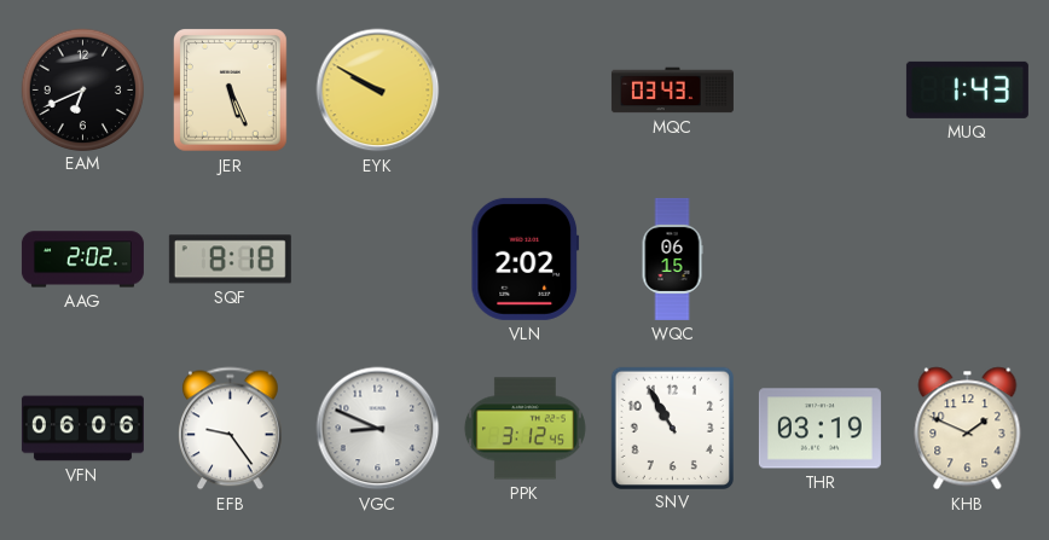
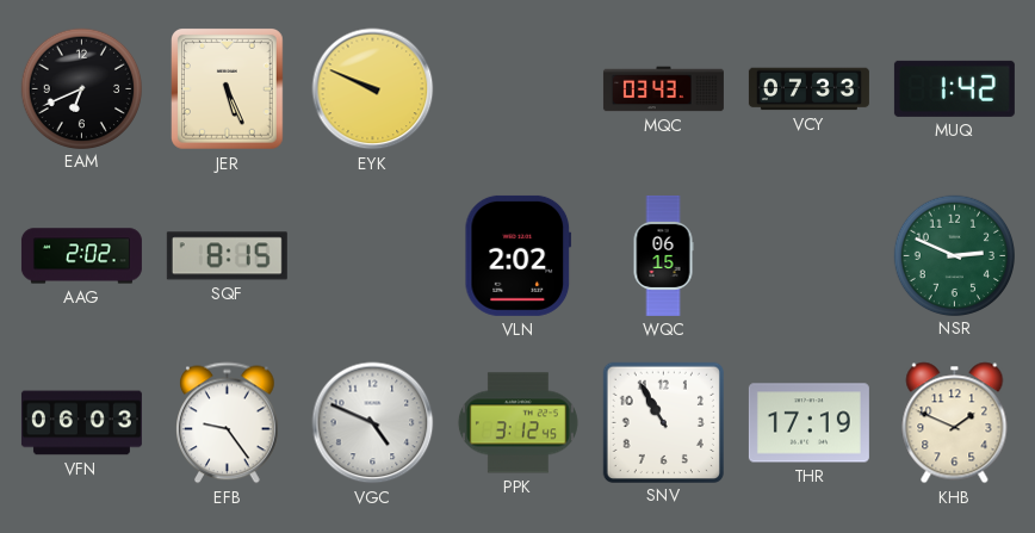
EYK: 9:50 -> 9:49 (373, 89)
VCY: none -> 07:33 (808, 89)
MUQ: 1:43 -> 1:42 (954, 88)
SQF: 8:18 -> 8:15 (227, 256)
NSR: none -> 2:49 (954, 255)
VFN: 06:06 -> 06:03 (81, 423)
VGC: 8:49 -> 4:49 (373, 423)
THR: 03:19 -> 17:19 (808, 423)
